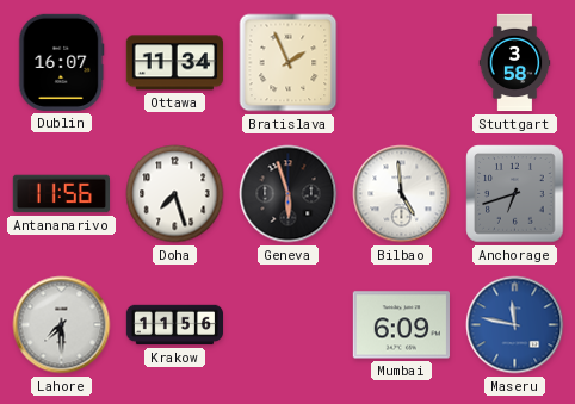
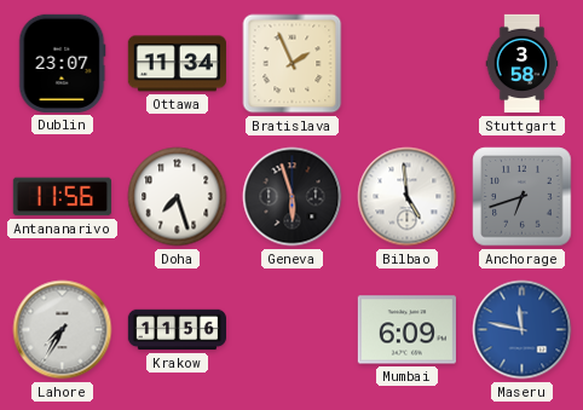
Dublin: 16:07 -> 23:07 (63, 63)
Lahore: 7:30 -> 7:35 (63, 330)
